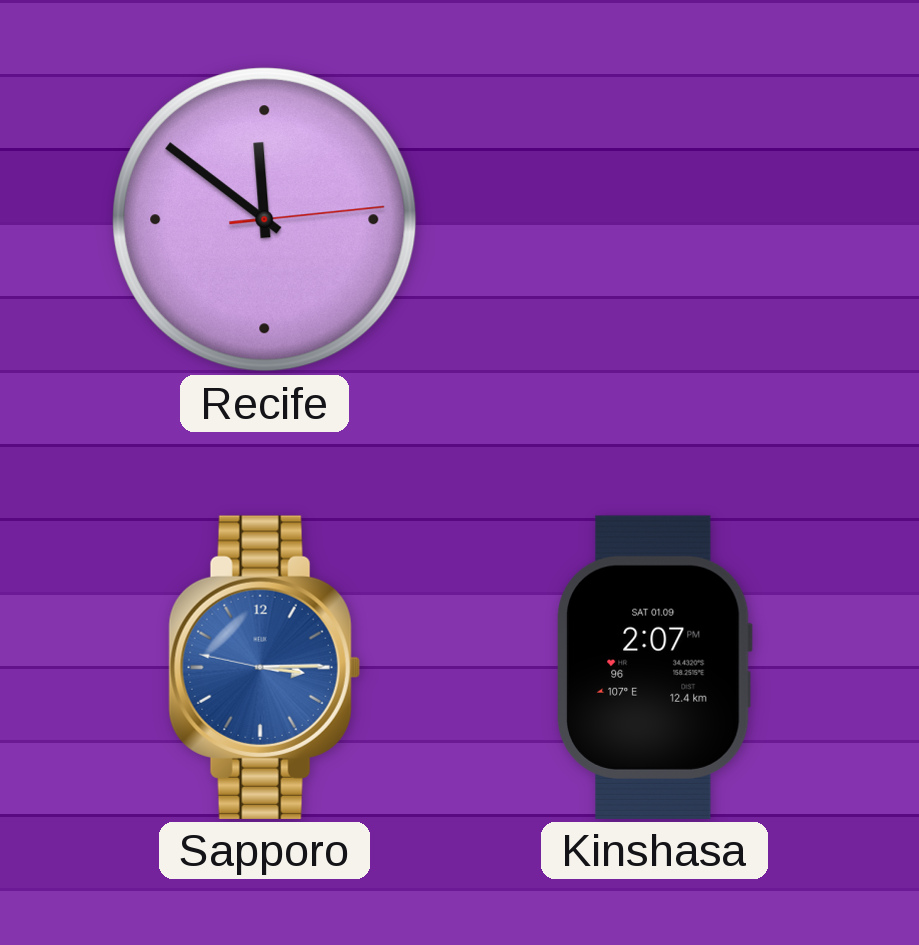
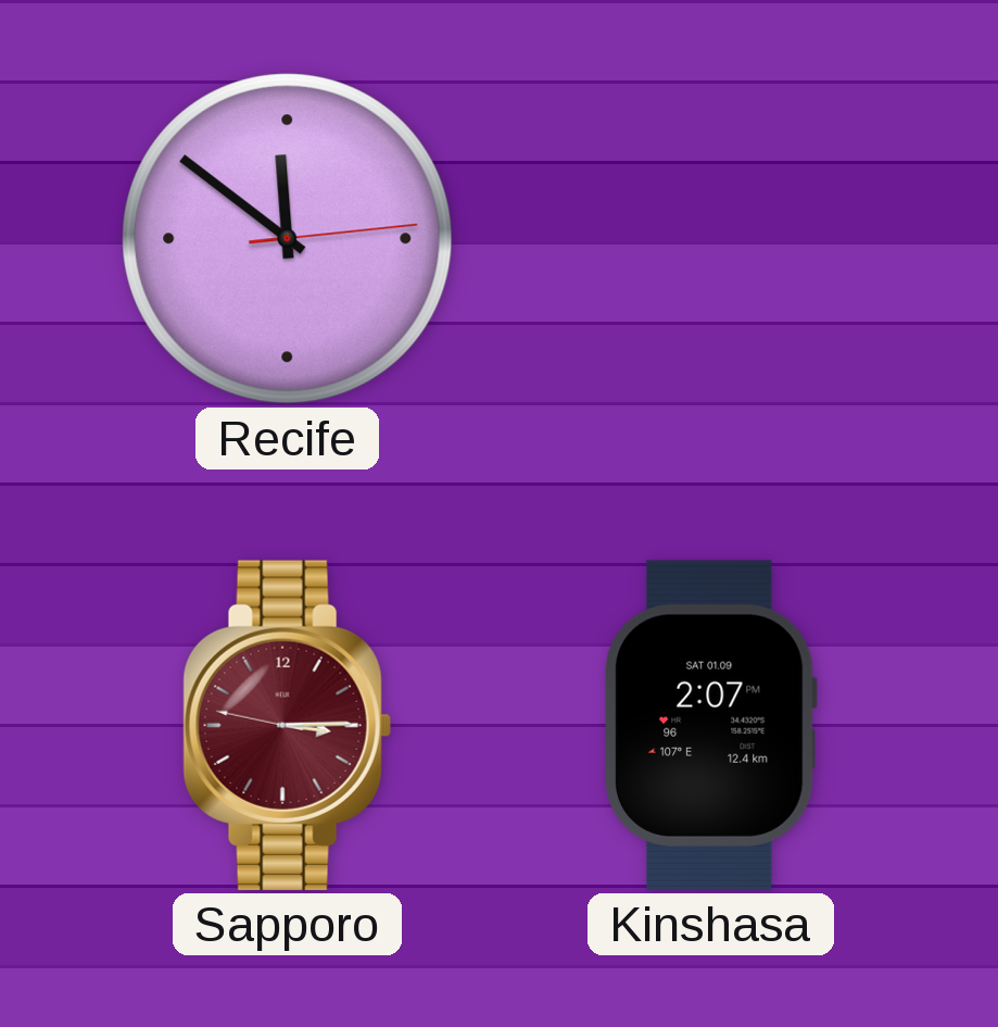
Sapporo dial: blue -> burgundy (287, 725)
